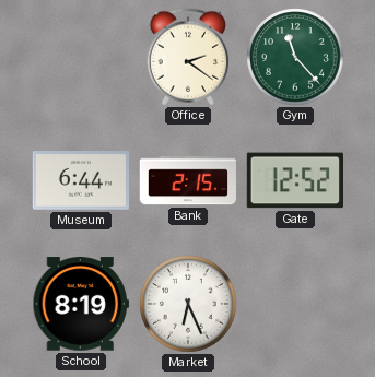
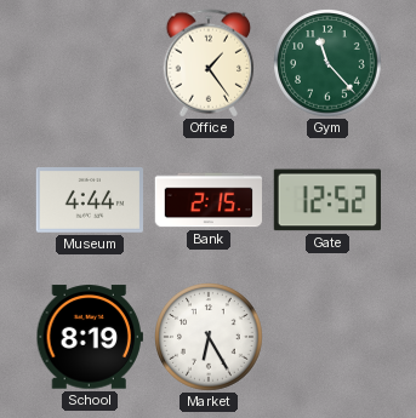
Office: 2:21 -> 1:24 (209, 63)
Museum: 6:44 -> 4:44 (90, 201)
Market: 6:26 -> 6:25 (209, 337)
